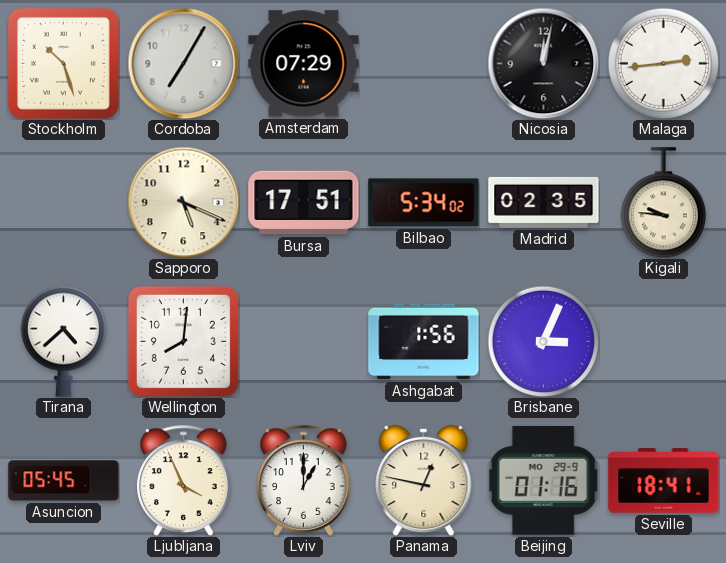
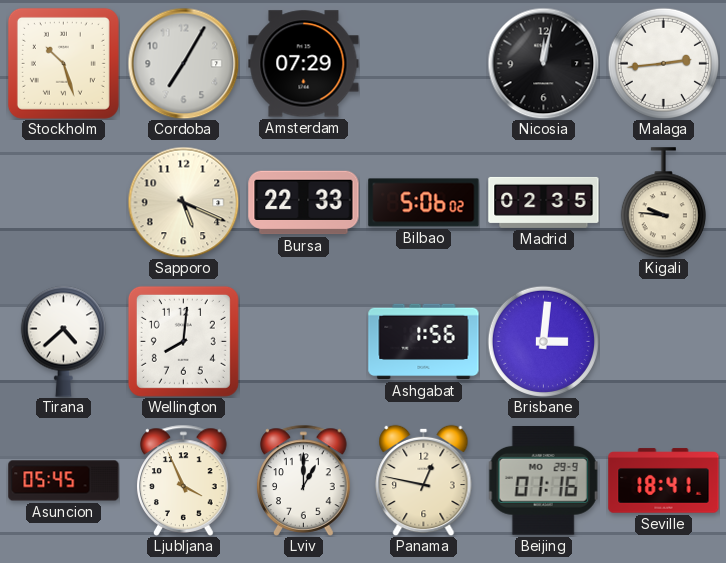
Bursa: 17:51 -> 22:33 (304, 203)
Bilbao: 5:34 -> 5:06 (424, 203)
Brisbane: 3:04 -> 3:01 (543, 341)
